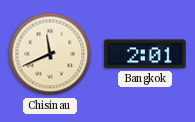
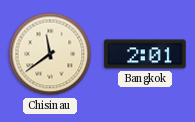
Chisinau: 11:41 -> 11:39 (50, 54)
